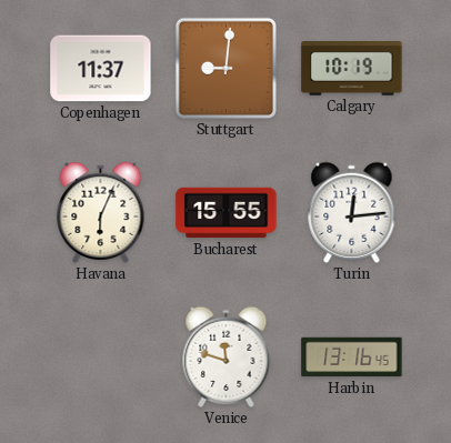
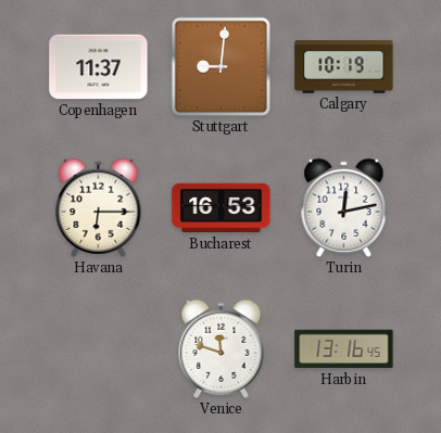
Havana: 6:04 -> 6:15 (99, 207)
Bucharest: 15:55 -> 16:53 (222, 208)
Turin: 12:14 -> 12:13 (344, 207)
